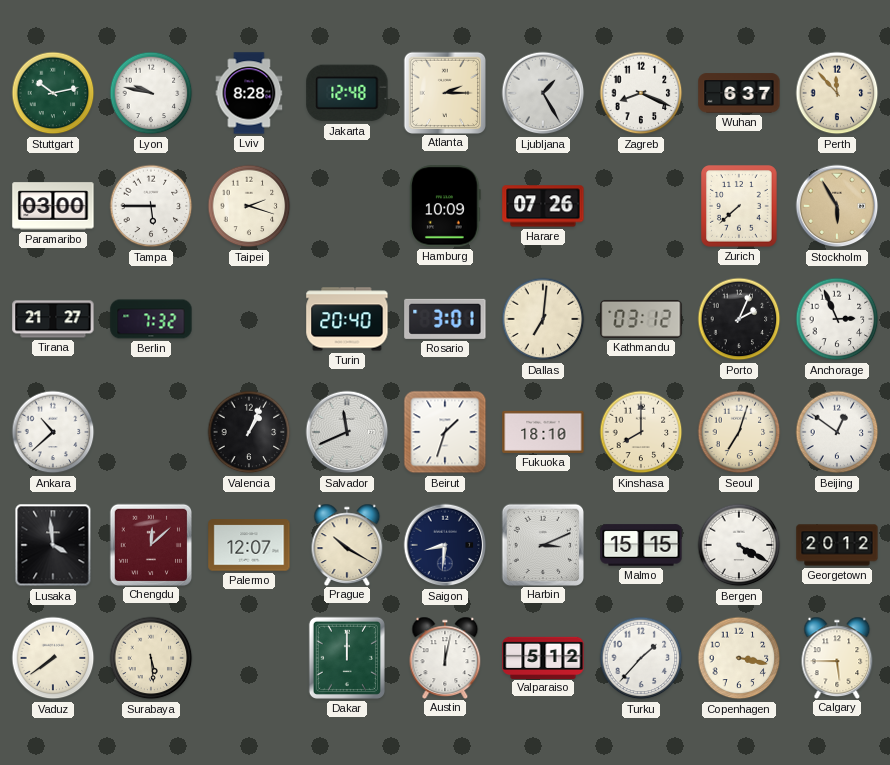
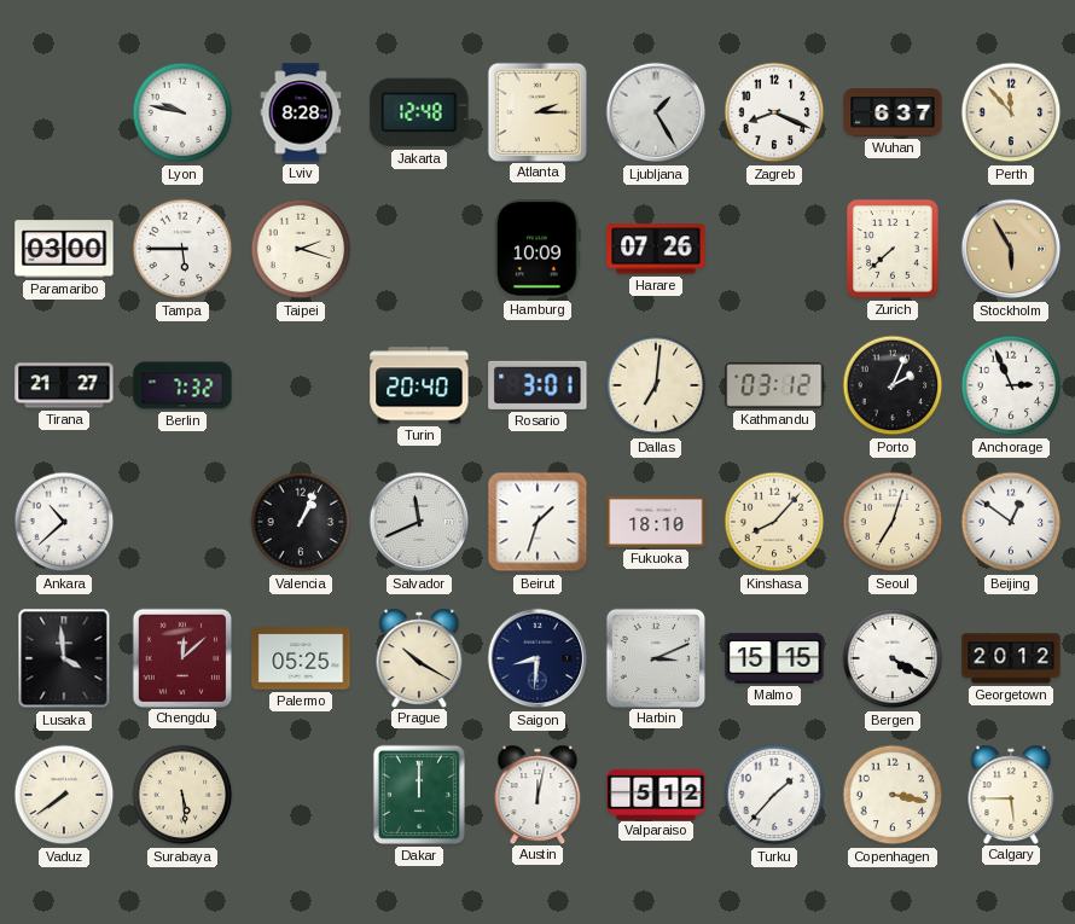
Stuttgart: 10:13 -> none (53, 93)
Kinshasa: 8:00 -> 8:07 (774, 522)
Palermo: 12:07 -> 05:25 (301, 658)
